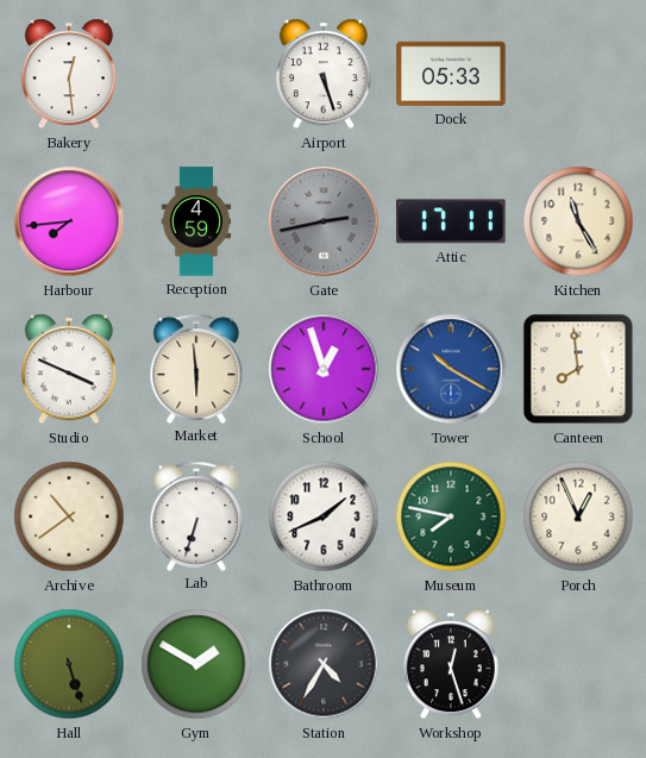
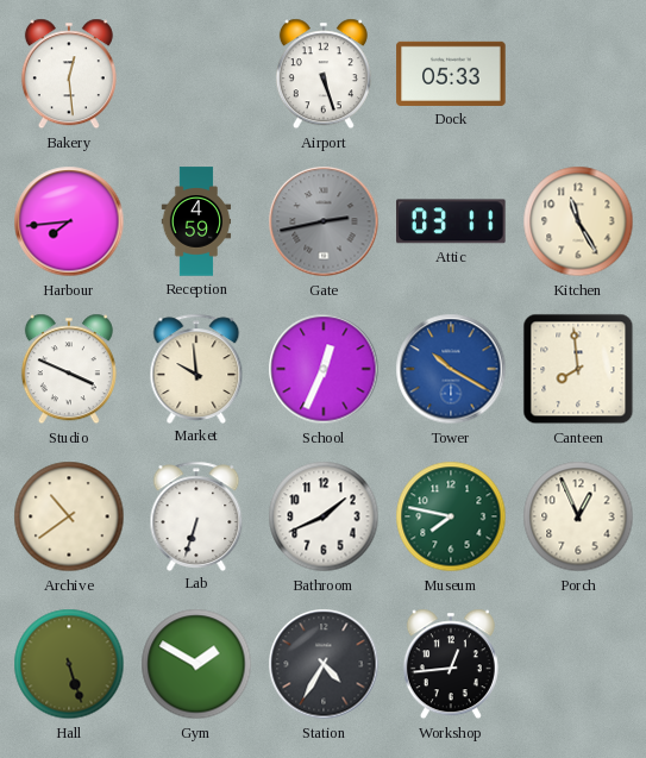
Attic: 17:11 -> 03:11 (452, 221)
Market: 5:59 -> 9:59 (196, 368)
School: 12:57 -> 12:34 (324, 369)
Workshop: 12:27 -> 12:44 (451, 664)
